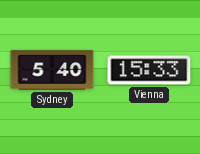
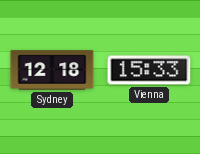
Sydney: 5:40 -> 12:18 (52, 70)
